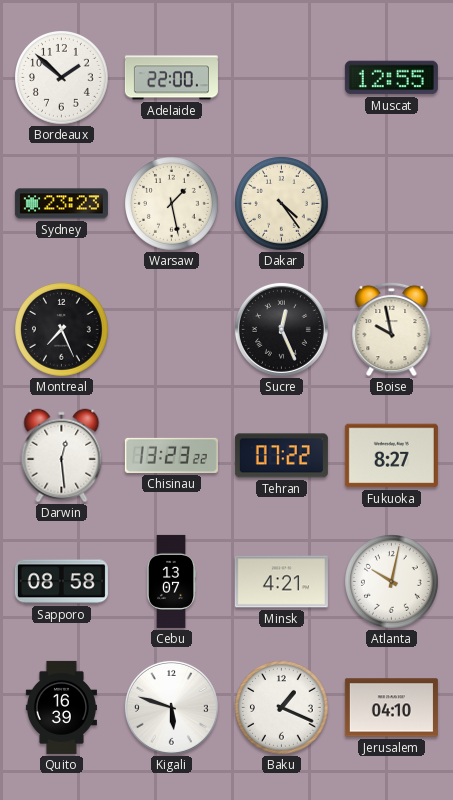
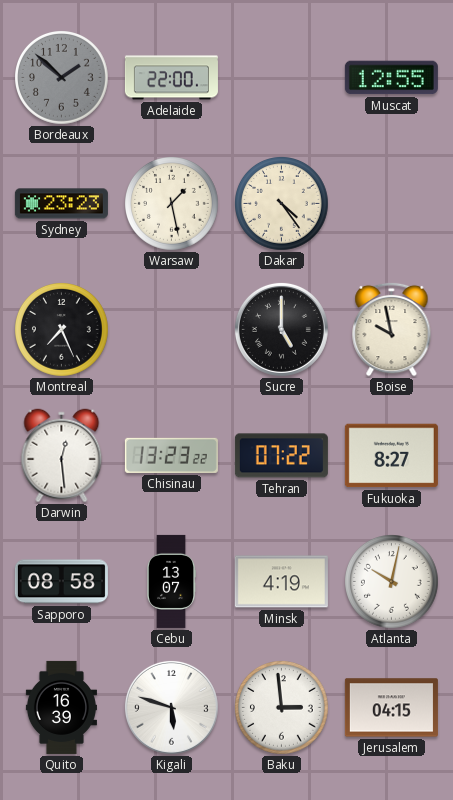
Bordeaux dial: white -> grey (62, 78)
Sucre: 12:26 -> 5:00 (281, 329)
Minsk: 4:21 -> 4:19 (281, 582)
Baku: 1:19 -> 2:59 (282, 708)
Jerusalem: 04:10 -> 04:15 (391, 708)
